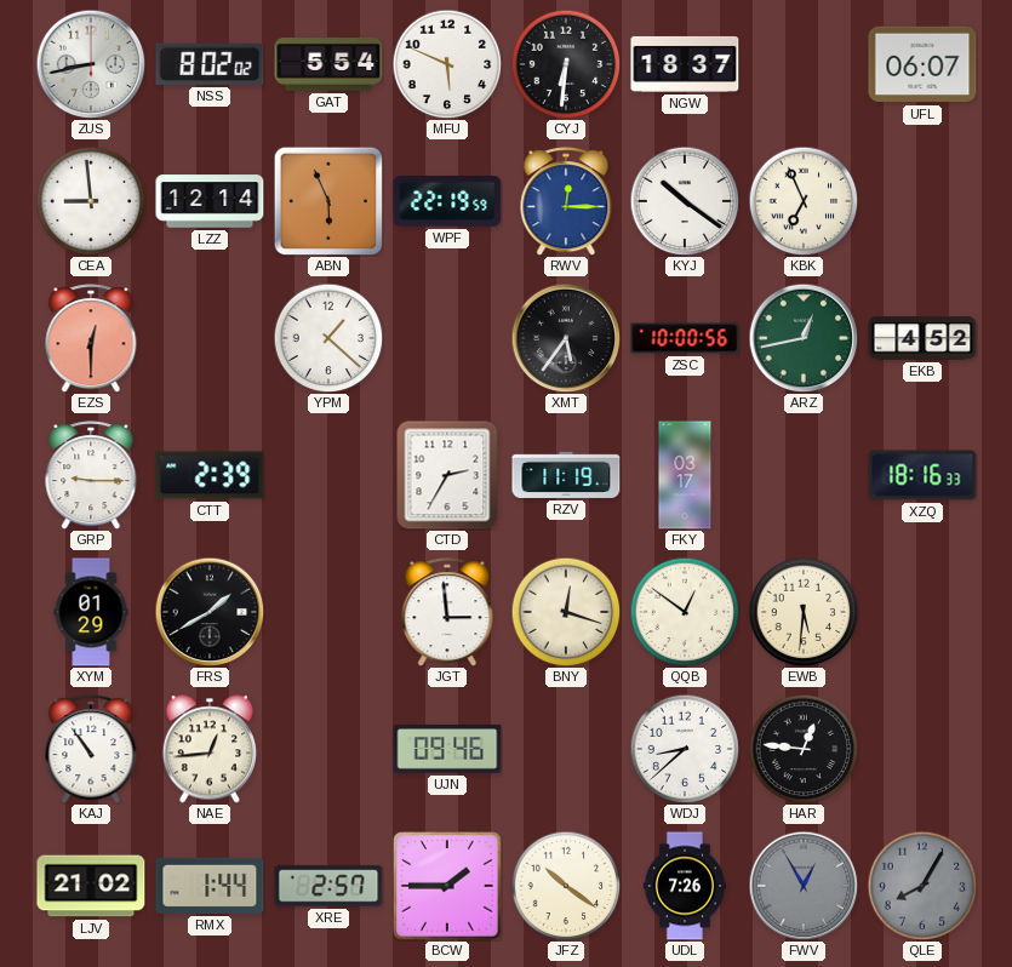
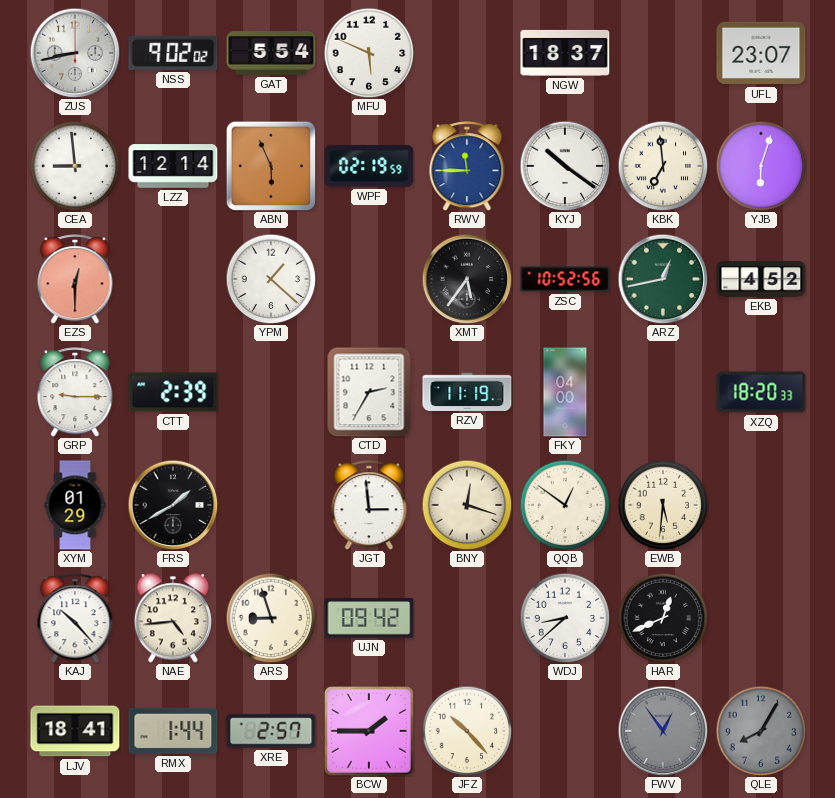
NSS: 8:02 -> 9:02 (173, 53)
CYJ: 6:31 -> none (566, 64)
UFL: 06:07 -> 23:07 (761, 53)
WPF: 22:19 -> 02:19 (369, 166)
RWV: 12:15 -> 11:45 (467, 166)
KBK: 6:56 -> 6:59 (663, 166)
YJB: none -> 6:03 (761, 166)
ZSC: 10:00 -> 10:52 (565, 279)
FKY: 03:17 -> 04:00 (565, 392)
XZQ: 18:16 -> 18:20 (761, 392)
KAJ: 10:54 -> 10:23 (75, 618)
NAE: 12:44 -> 4:44 (172, 618)
ARS: none -> 8:57 (271, 618)
UJN: 09:46 -> 09:42 (369, 618)
HAR: 12:46 -> 12:41 (663, 618)
LJV: 21:02 -> 18:41 (75, 731)
JFZ: 10:21 -> 10:23 (467, 731)
UDL: 7:26 -> none (685, 886)
FWV: 12:55 -> 12:54 (663, 731)
